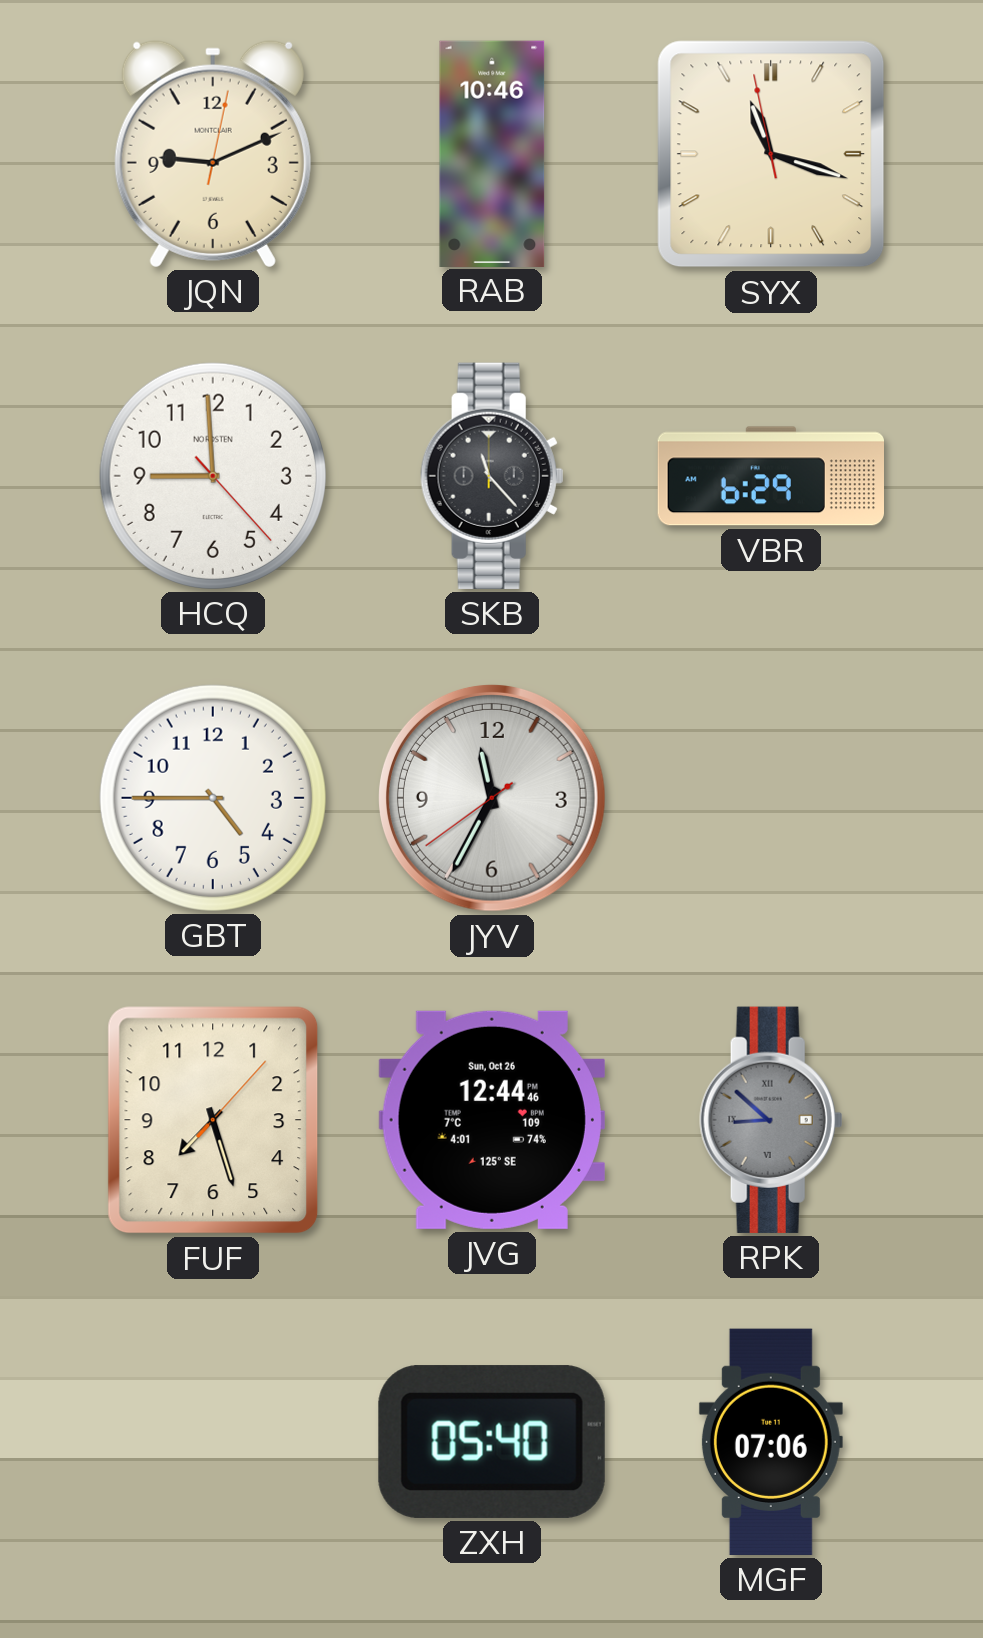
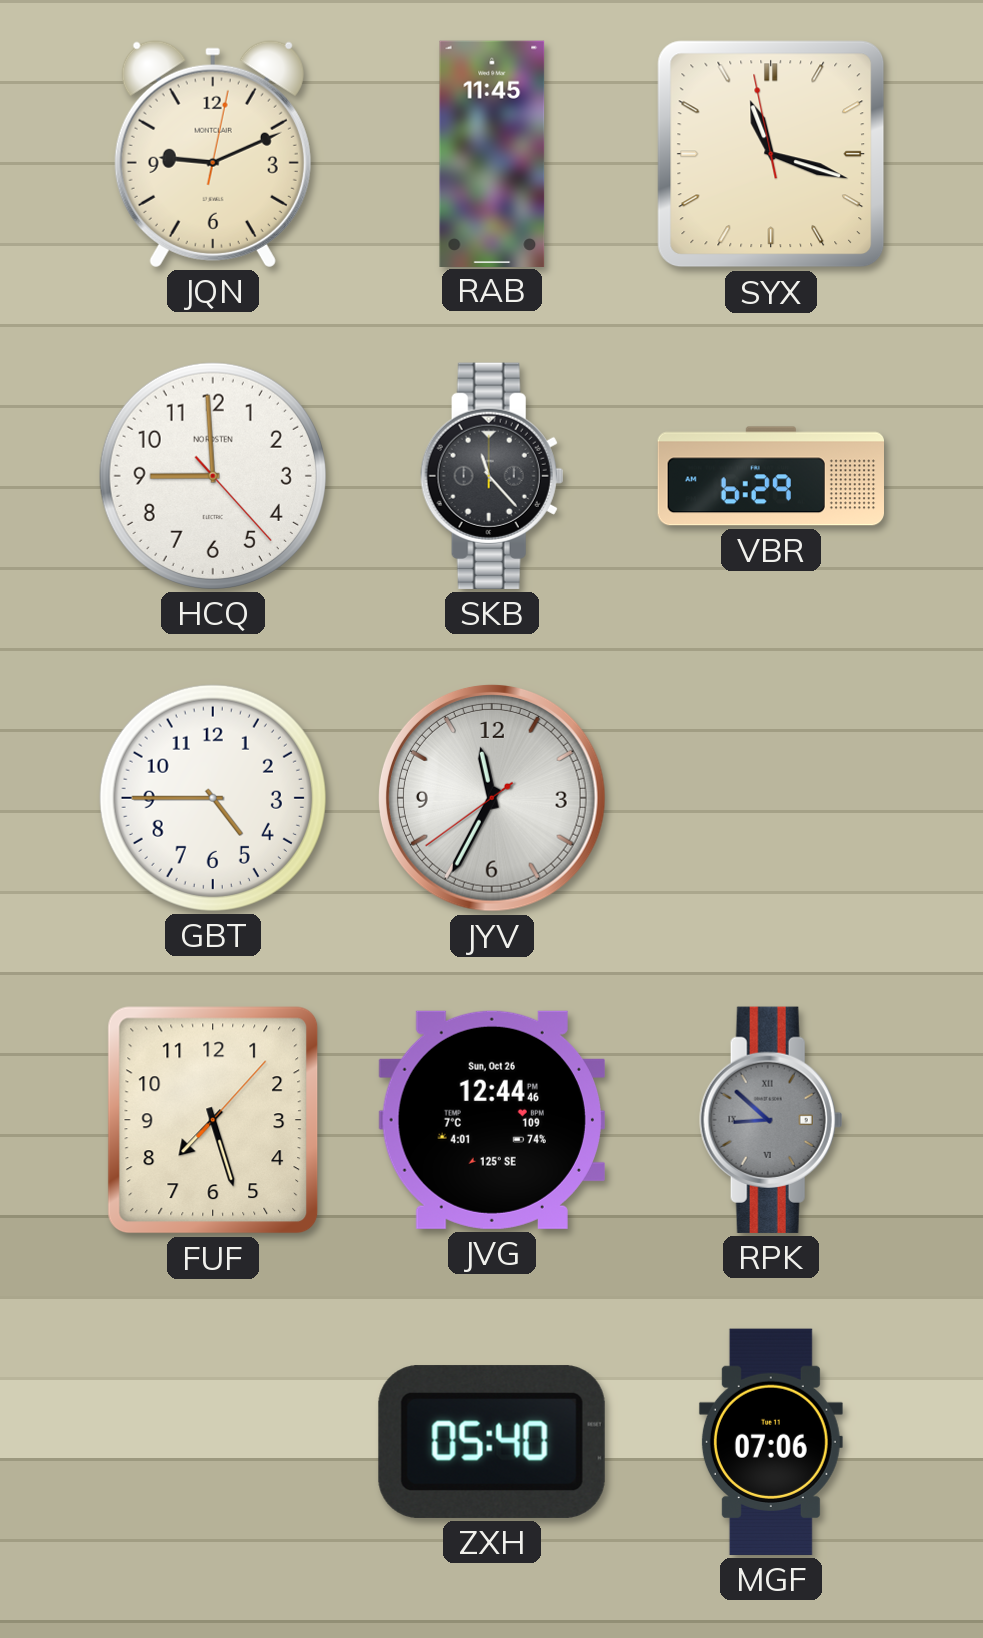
RAB: 10:46 -> 11:45 (492, 153)
